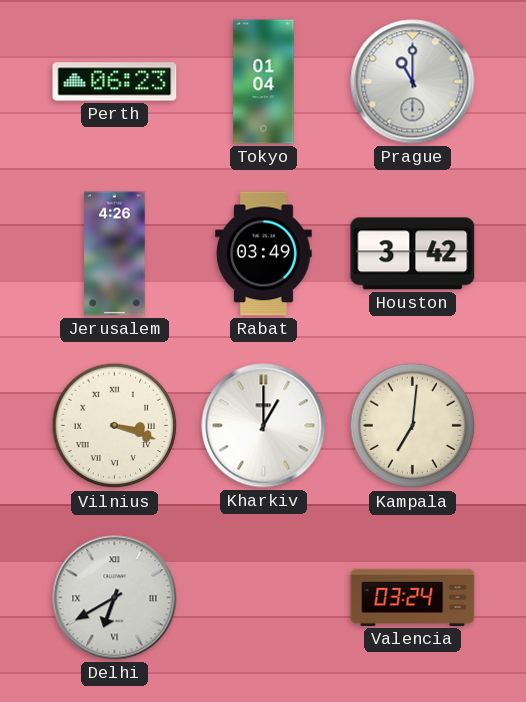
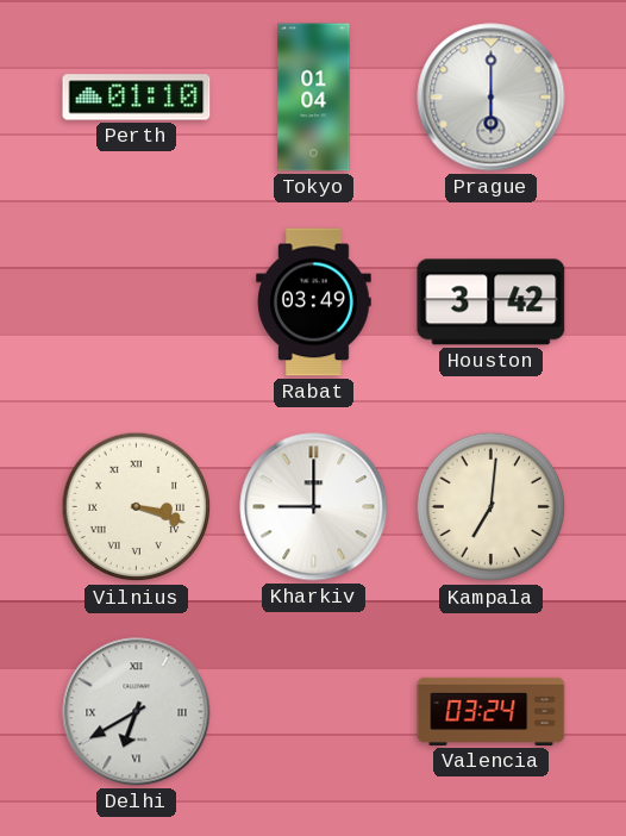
Perth: 06:23 -> 01:10 (137, 98)
Prague: 11:00 -> 6:00 (492, 98)
Jerusalem: 4:26 -> none (115, 254)
Kharkiv: 1:00 -> 9:00 (314, 507)
